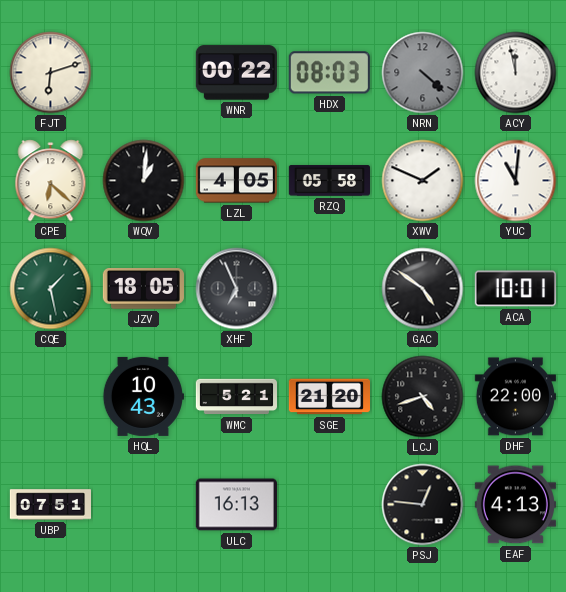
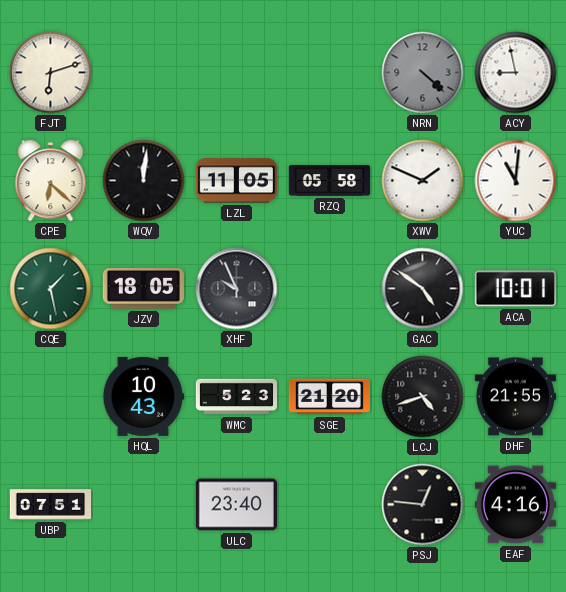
WNR: 00:22 -> none (236, 73)
HDX: 08:03 -> none (329, 73)
ACY: 11:58 -> 8:58 (516, 73)
WQV: 1:01 -> 12:01 (144, 181)
LZL: 4:05 -> 11:05 (236, 181)
XHF: 6:56 -> 9:56 (237, 289)
WMC: 5:21 -> 5:23 (236, 397)
DHF: 22:00 -> 21:55 (515, 397)
ULC: 16:13 -> 23:40 (236, 505)
EAF: 4:13 -> 4:16 (515, 505)
